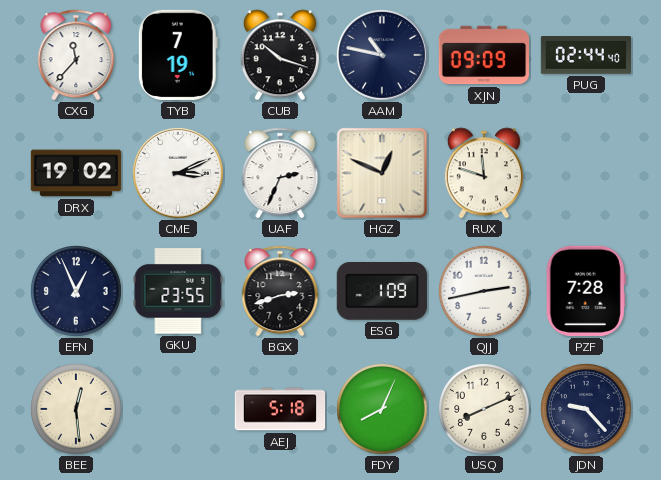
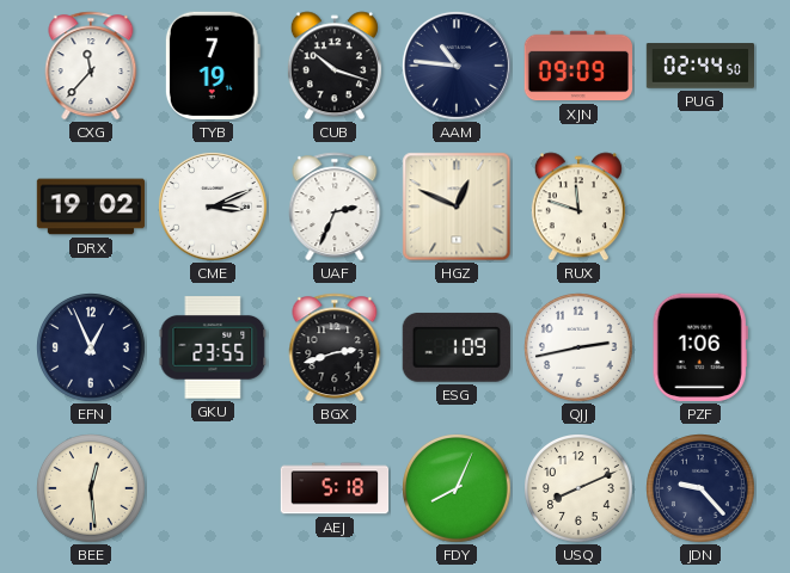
AAM: 10:47 -> 10:46 (457, 66)
PUG: 02:44:40 -> 02:44:50 (699, 66)
PZF: 7:28 -> 1:06 (700, 347)
